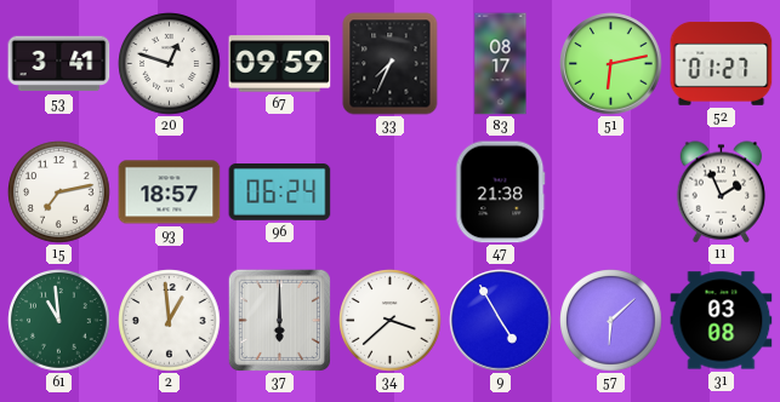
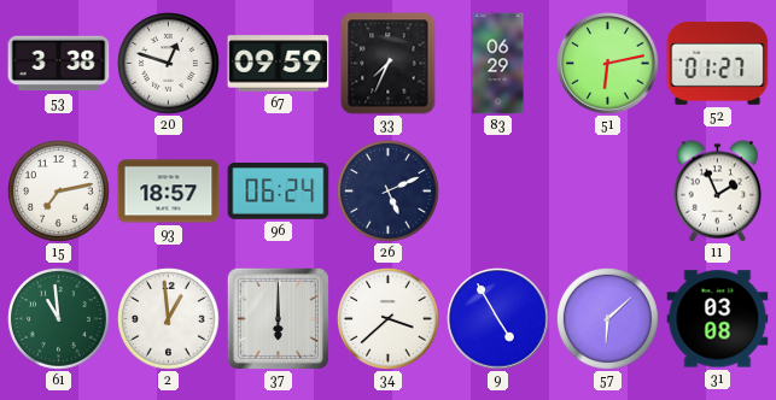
53: 3:41 -> 3:38 (59, 64)
83: 08:17 -> 06:29 (498, 64)
26: none -> 5:11 (389, 192)
47: 21:38 -> none (501, 193)
